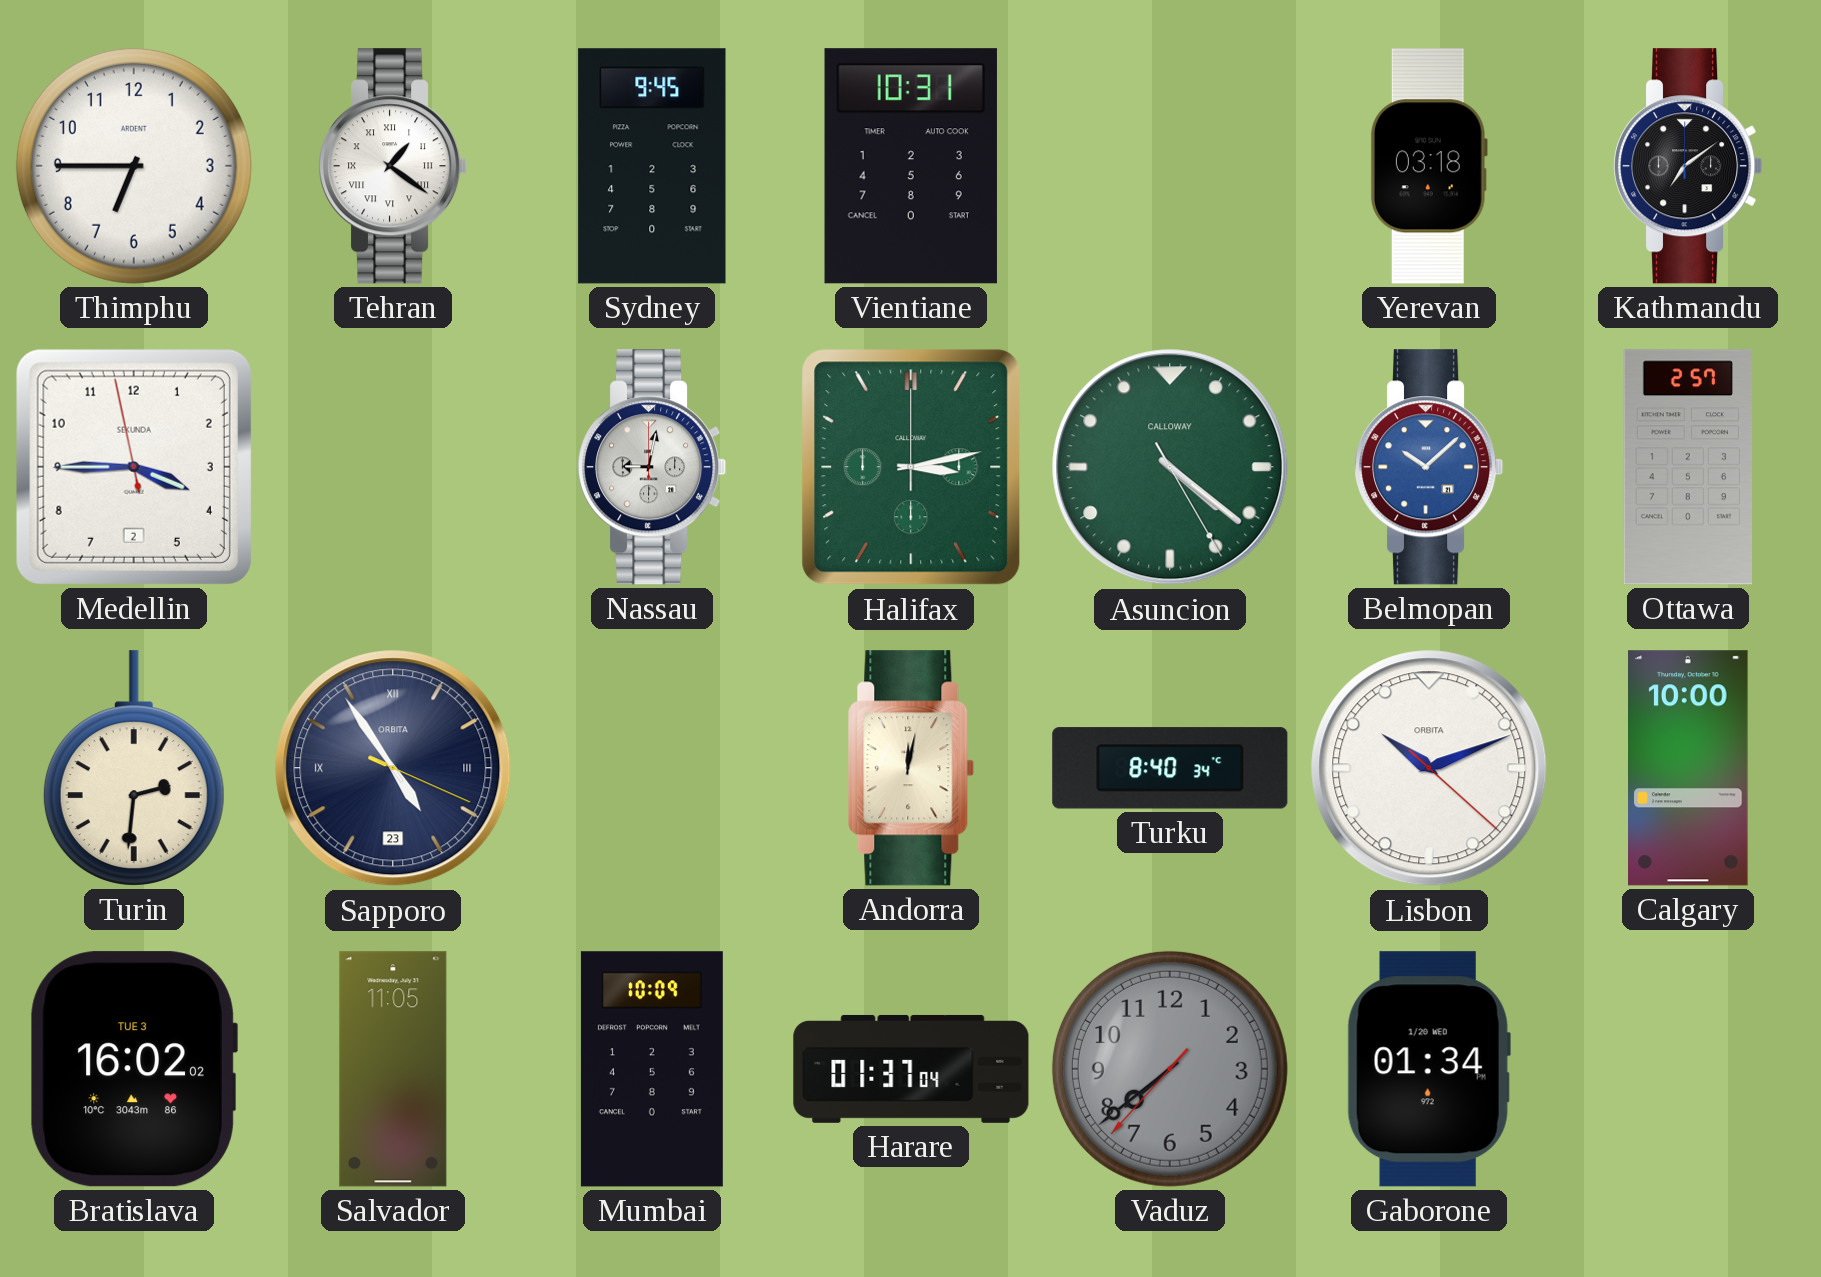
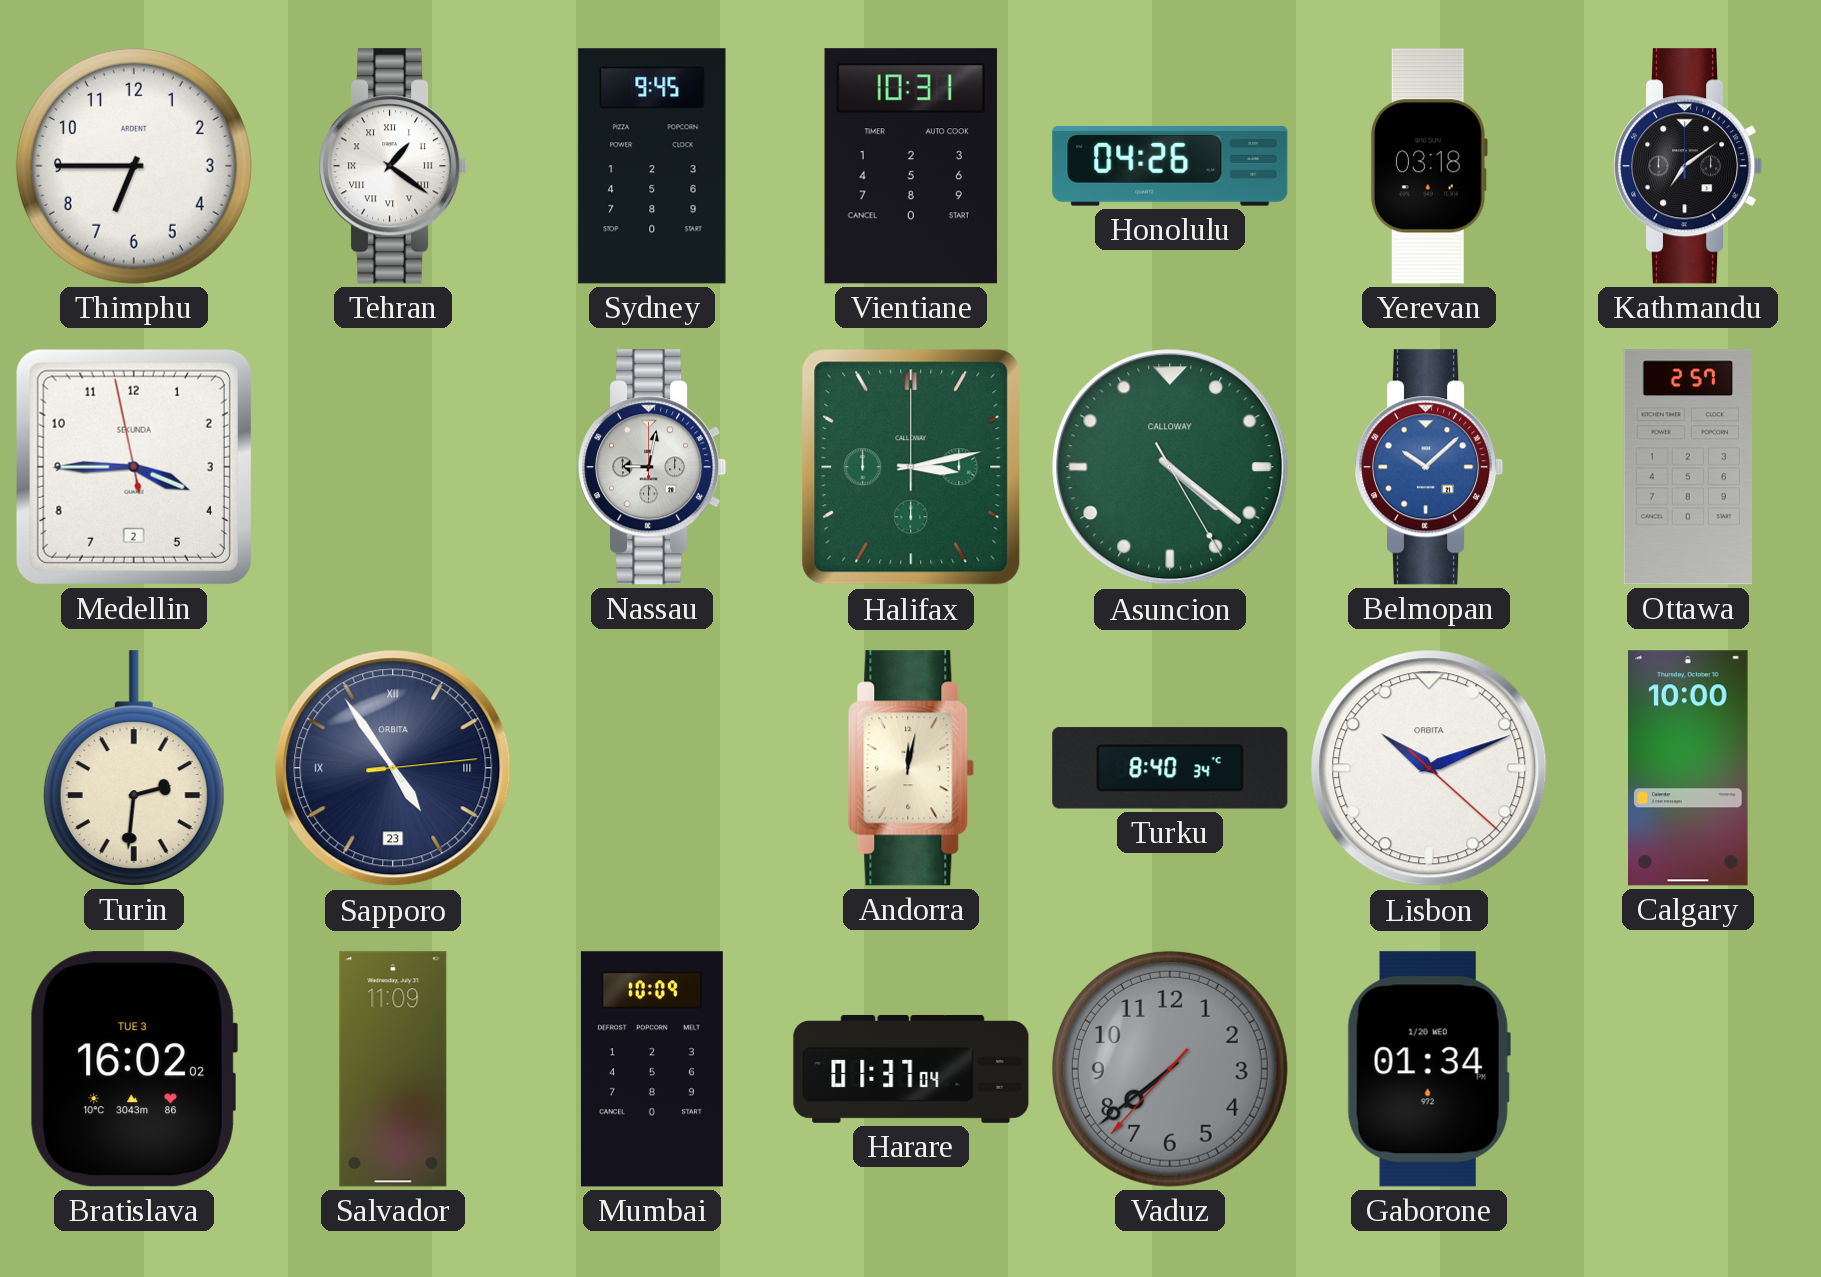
Honolulu: none -> 04:26 (1170, 166)
Sapporo: 4:54:19 -> 4:54:14 (393, 768)
Salvador: 11:05 -> 11:09 (393, 1069)
